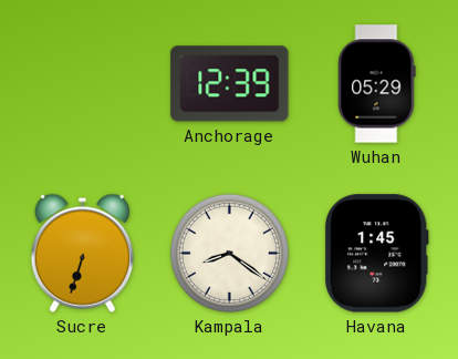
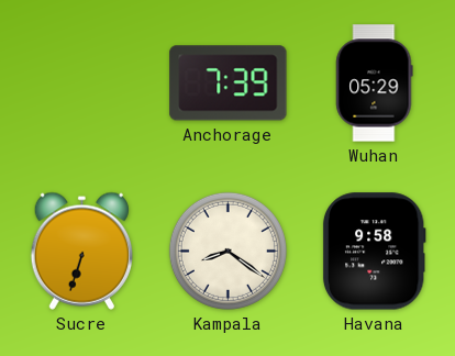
Anchorage: 12:39 -> 7:39 (229, 84)
Havana: 1:45 -> 9:58 (374, 252)
